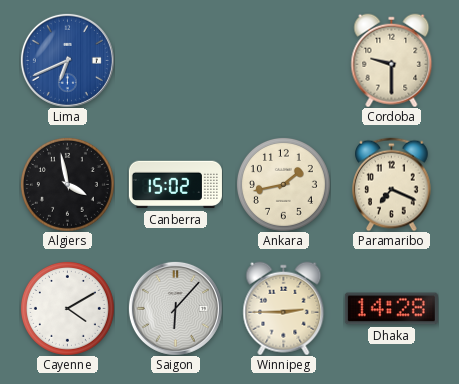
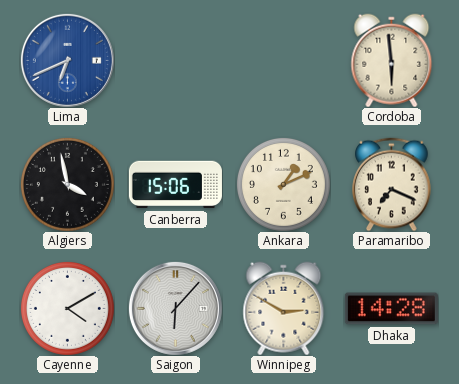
Cordoba: 9:30 -> 5:59 (392, 60)
Canberra: 15:02 -> 15:06 (175, 185)
Ankara: 1:43 -> 1:11 (283, 184)
Winnipeg: 2:45 -> 2:50 (284, 308)
